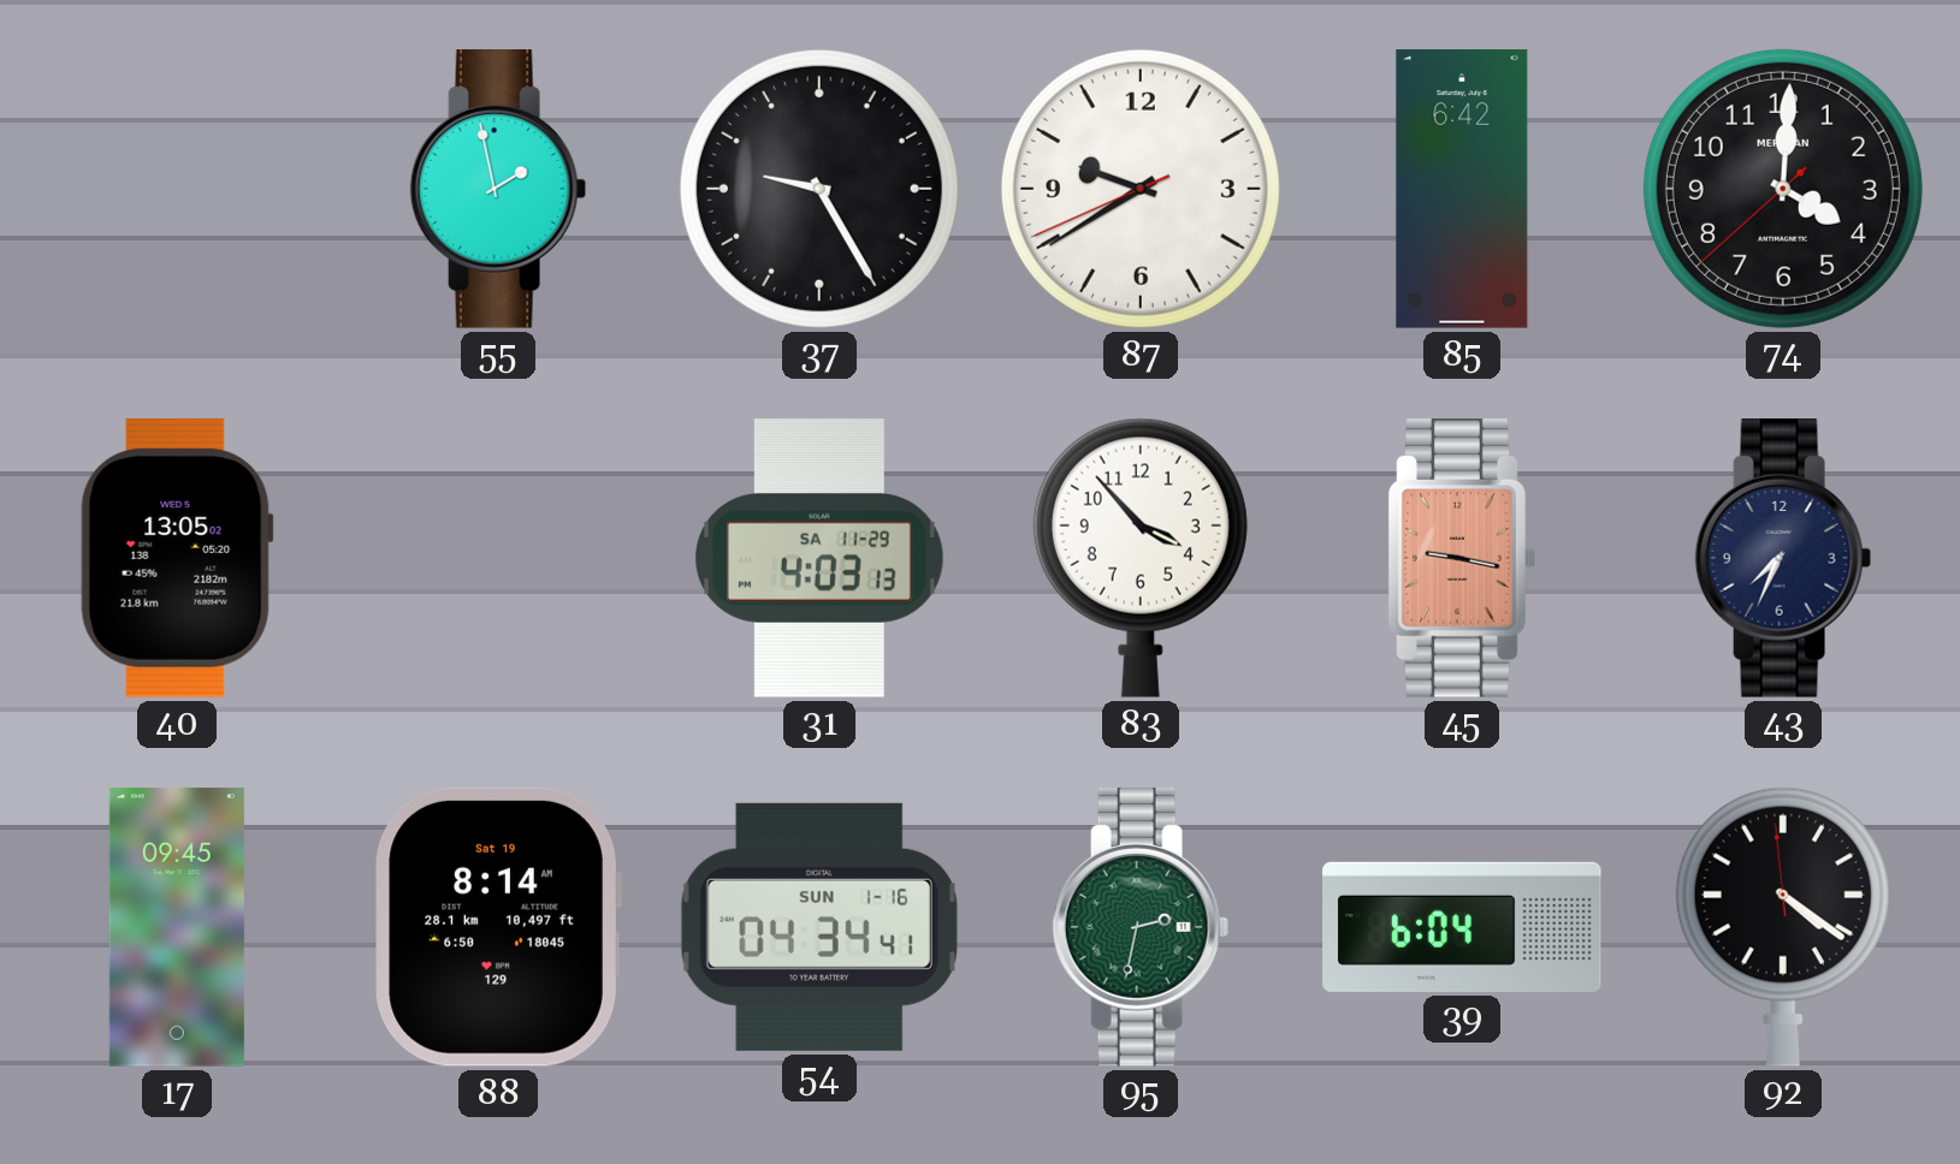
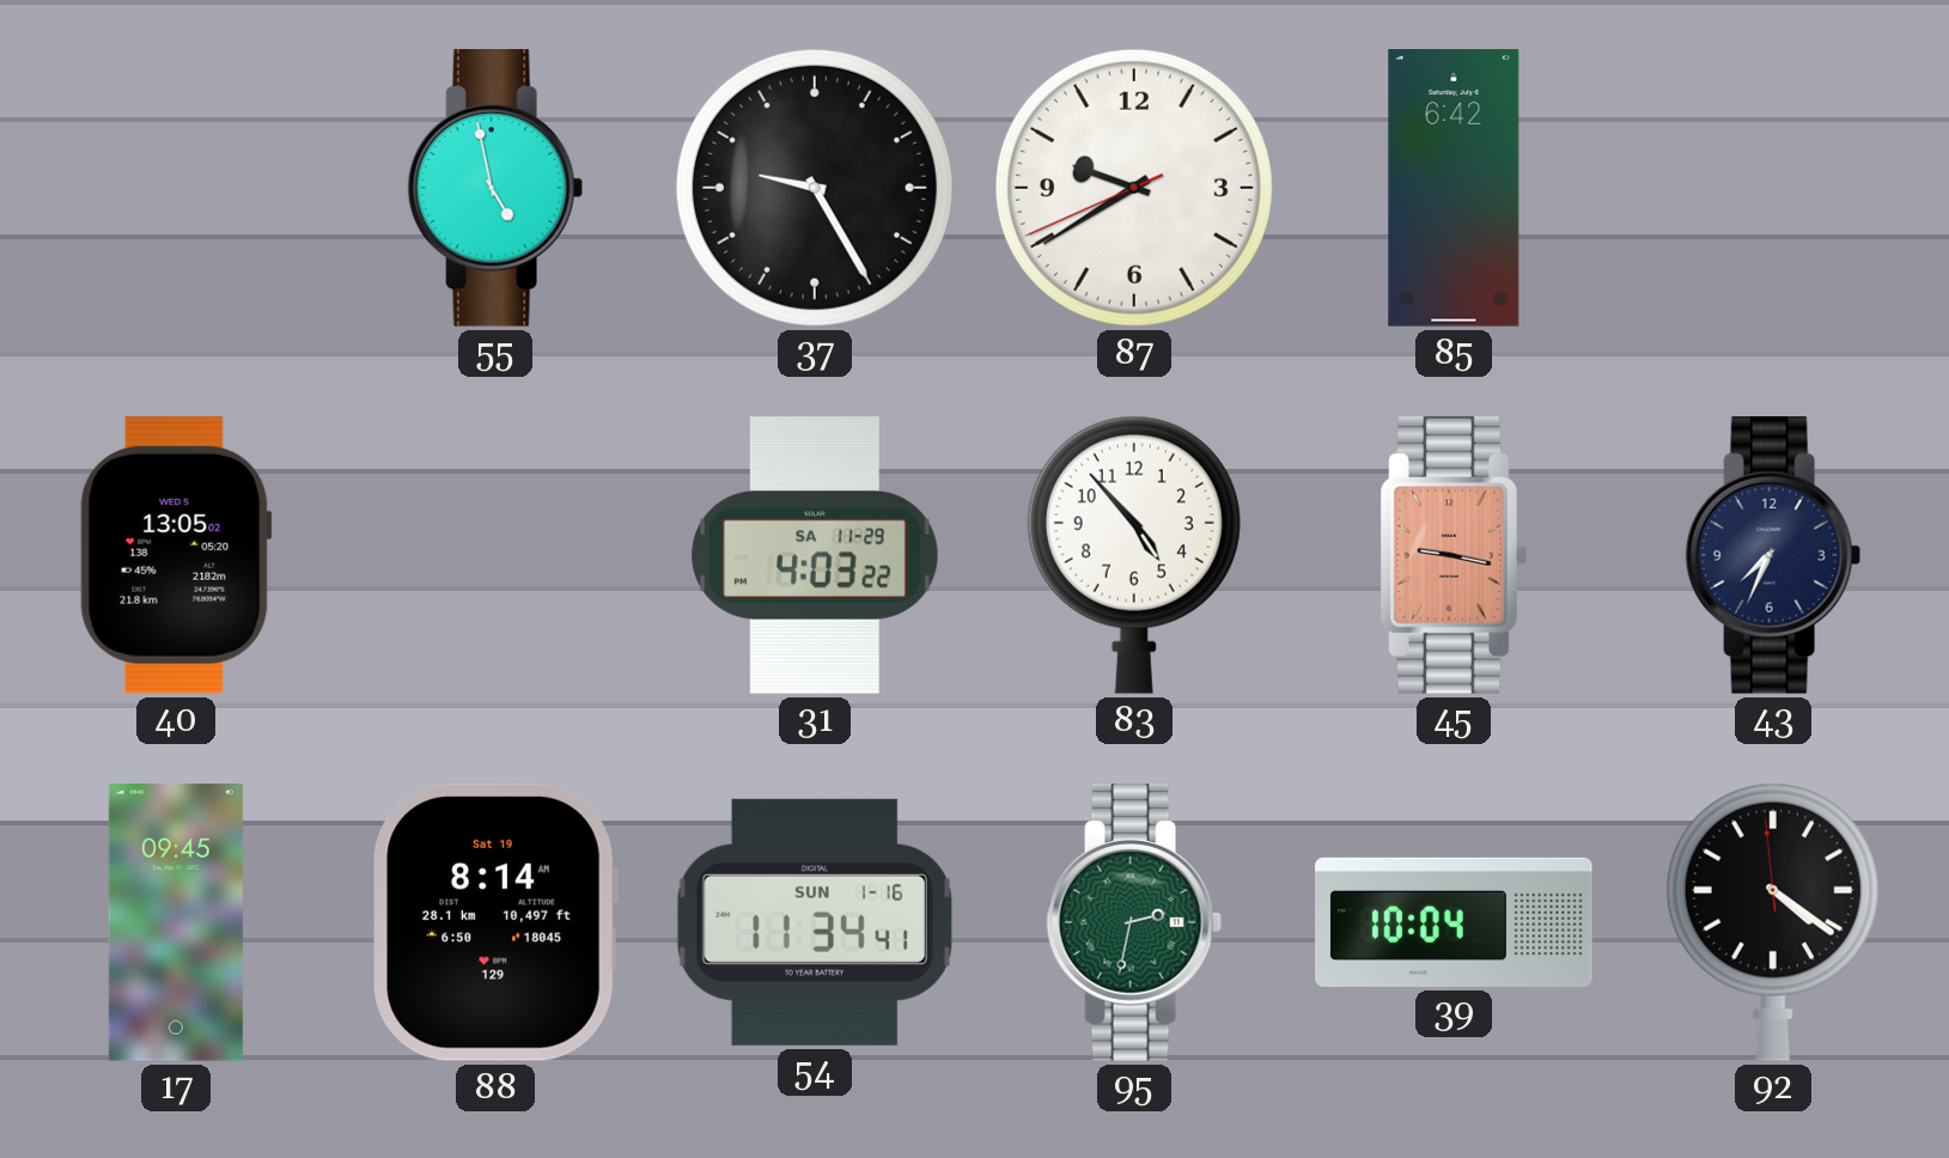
55: 1:58 -> 4:58 (495, 189)
74: 4:00 -> none (1783, 189)
31: 4:03:13 -> 4:03:22 (816, 555)
83: 3:53 -> 4:53 (1134, 555)
54: 04:34 -> 11:34 (815, 922)
39: 6:04 -> 10:04 (1454, 922)
